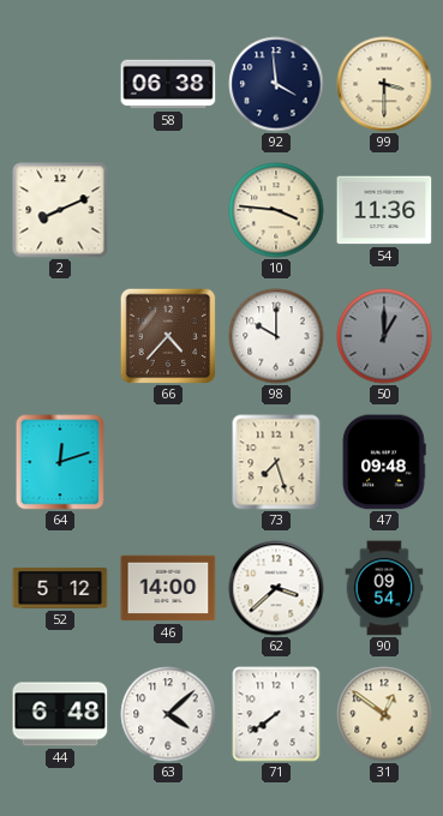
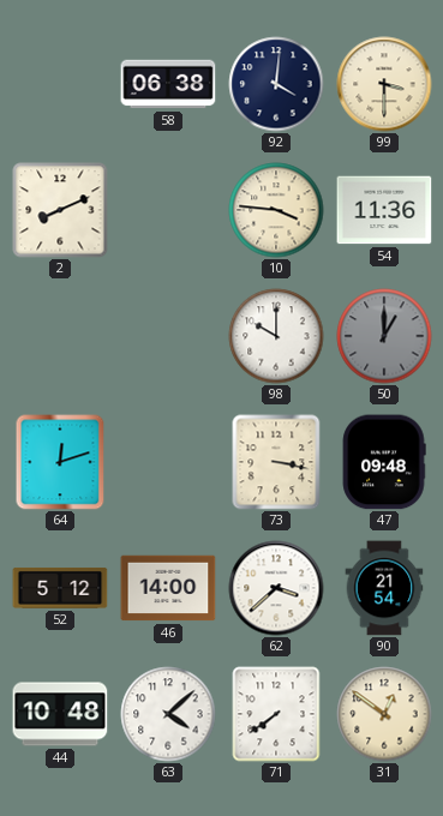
92: 3:59 -> 4:01 (276, 84)
66: 4:37 -> none (168, 336)
73: 7:27 -> 3:17 (276, 462)
90: 09:54 -> 21:54 (384, 588)
44: 6:48 -> 10:48 (60, 714)
